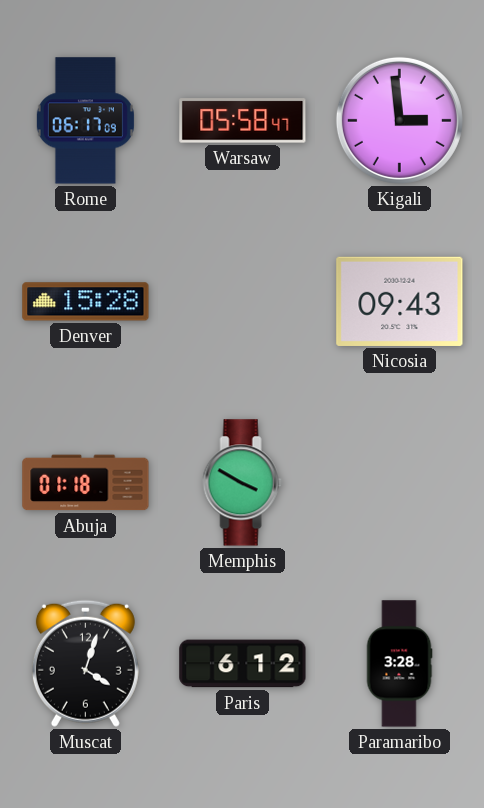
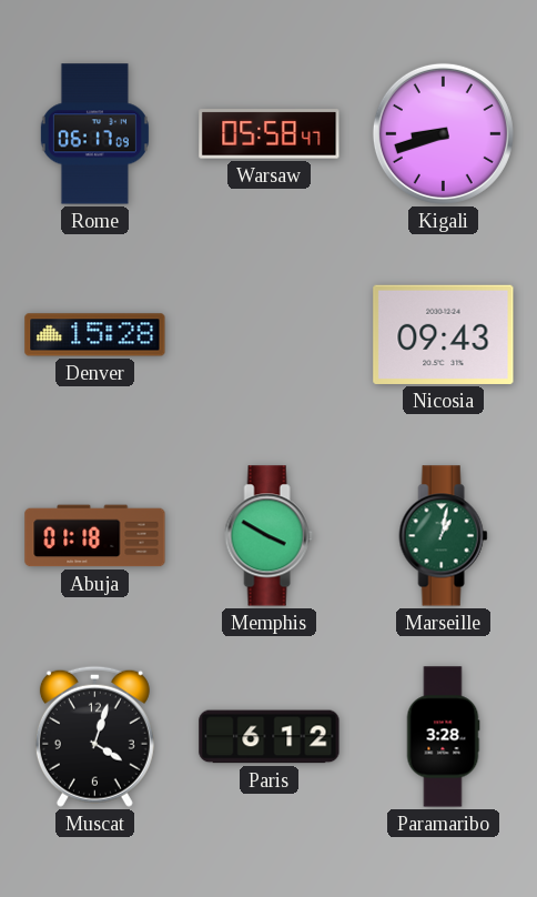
Kigali: 2:59 -> 8:42 (443, 133)
Marseille: none -> 1:02 (444, 536)
